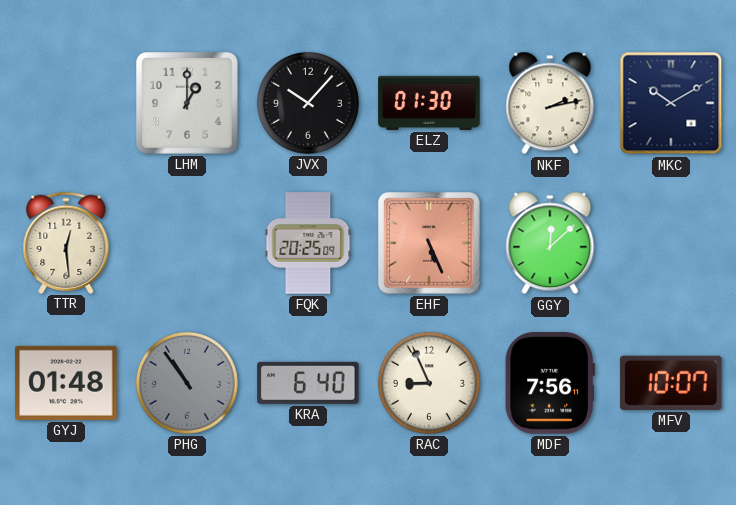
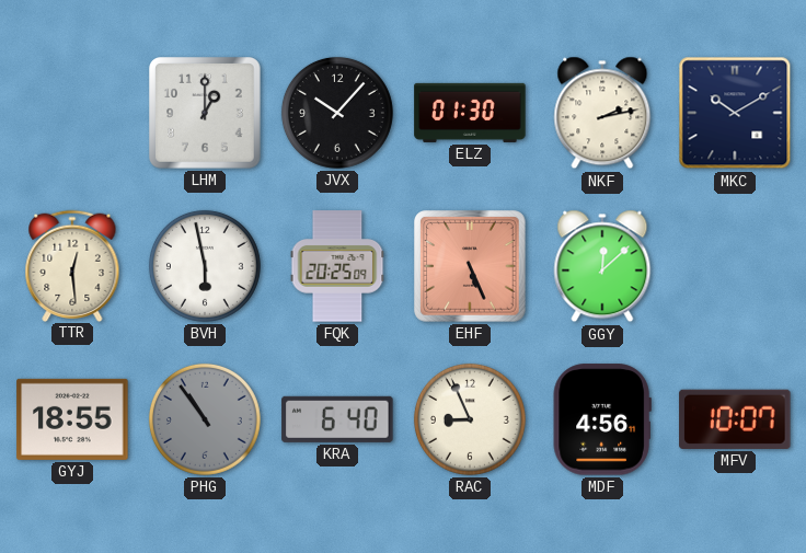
BVH: none -> 5:58 (205, 266)
GYJ: 01:48 -> 18:55 (72, 419)
MDF: 7:56 -> 4:56 (602, 419)
